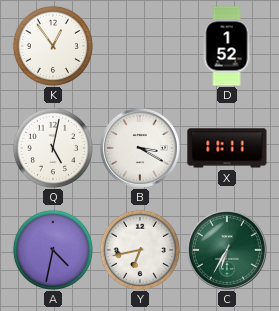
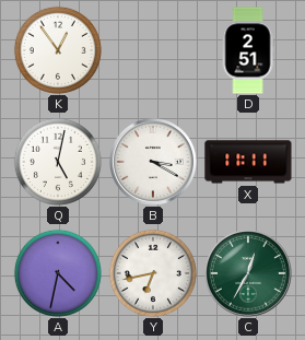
D: 1:52 -> 2:51 (248, 50)
C: 6:35 -> 12:35 (248, 273)
